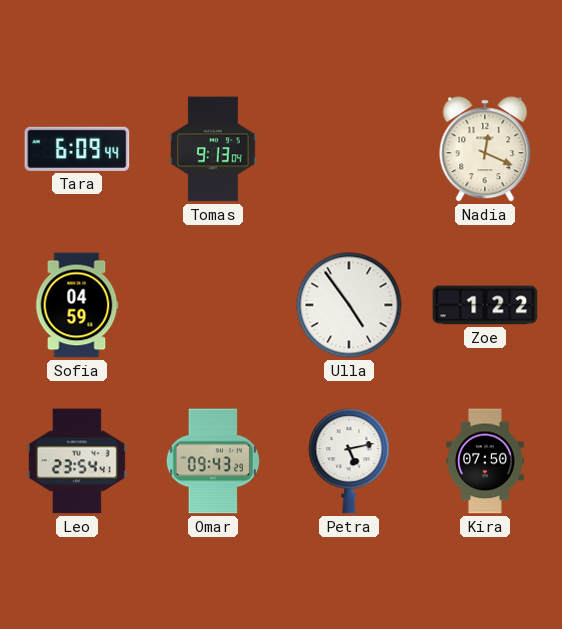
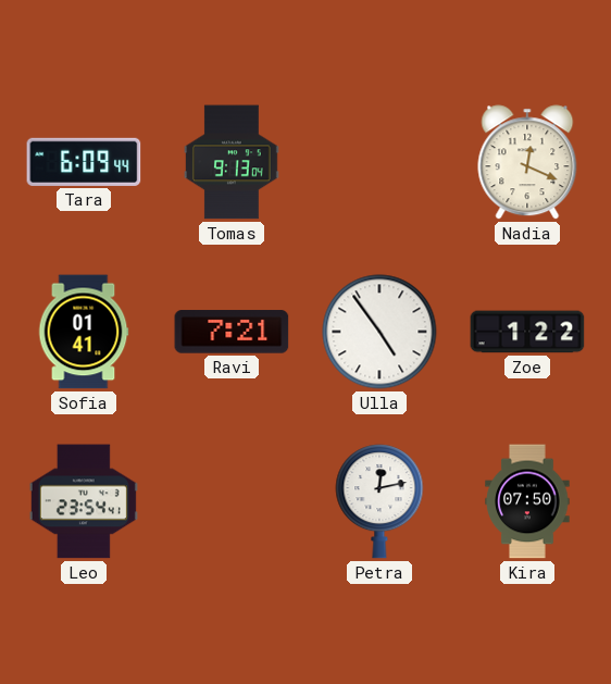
Sofia: 04:59 -> 01:41 (84, 332)
Ravi: none -> 7:21 (232, 332)
Omar: 09:43 -> none (213, 461)
Petra: 5:13 -> 12:13 (379, 501)
